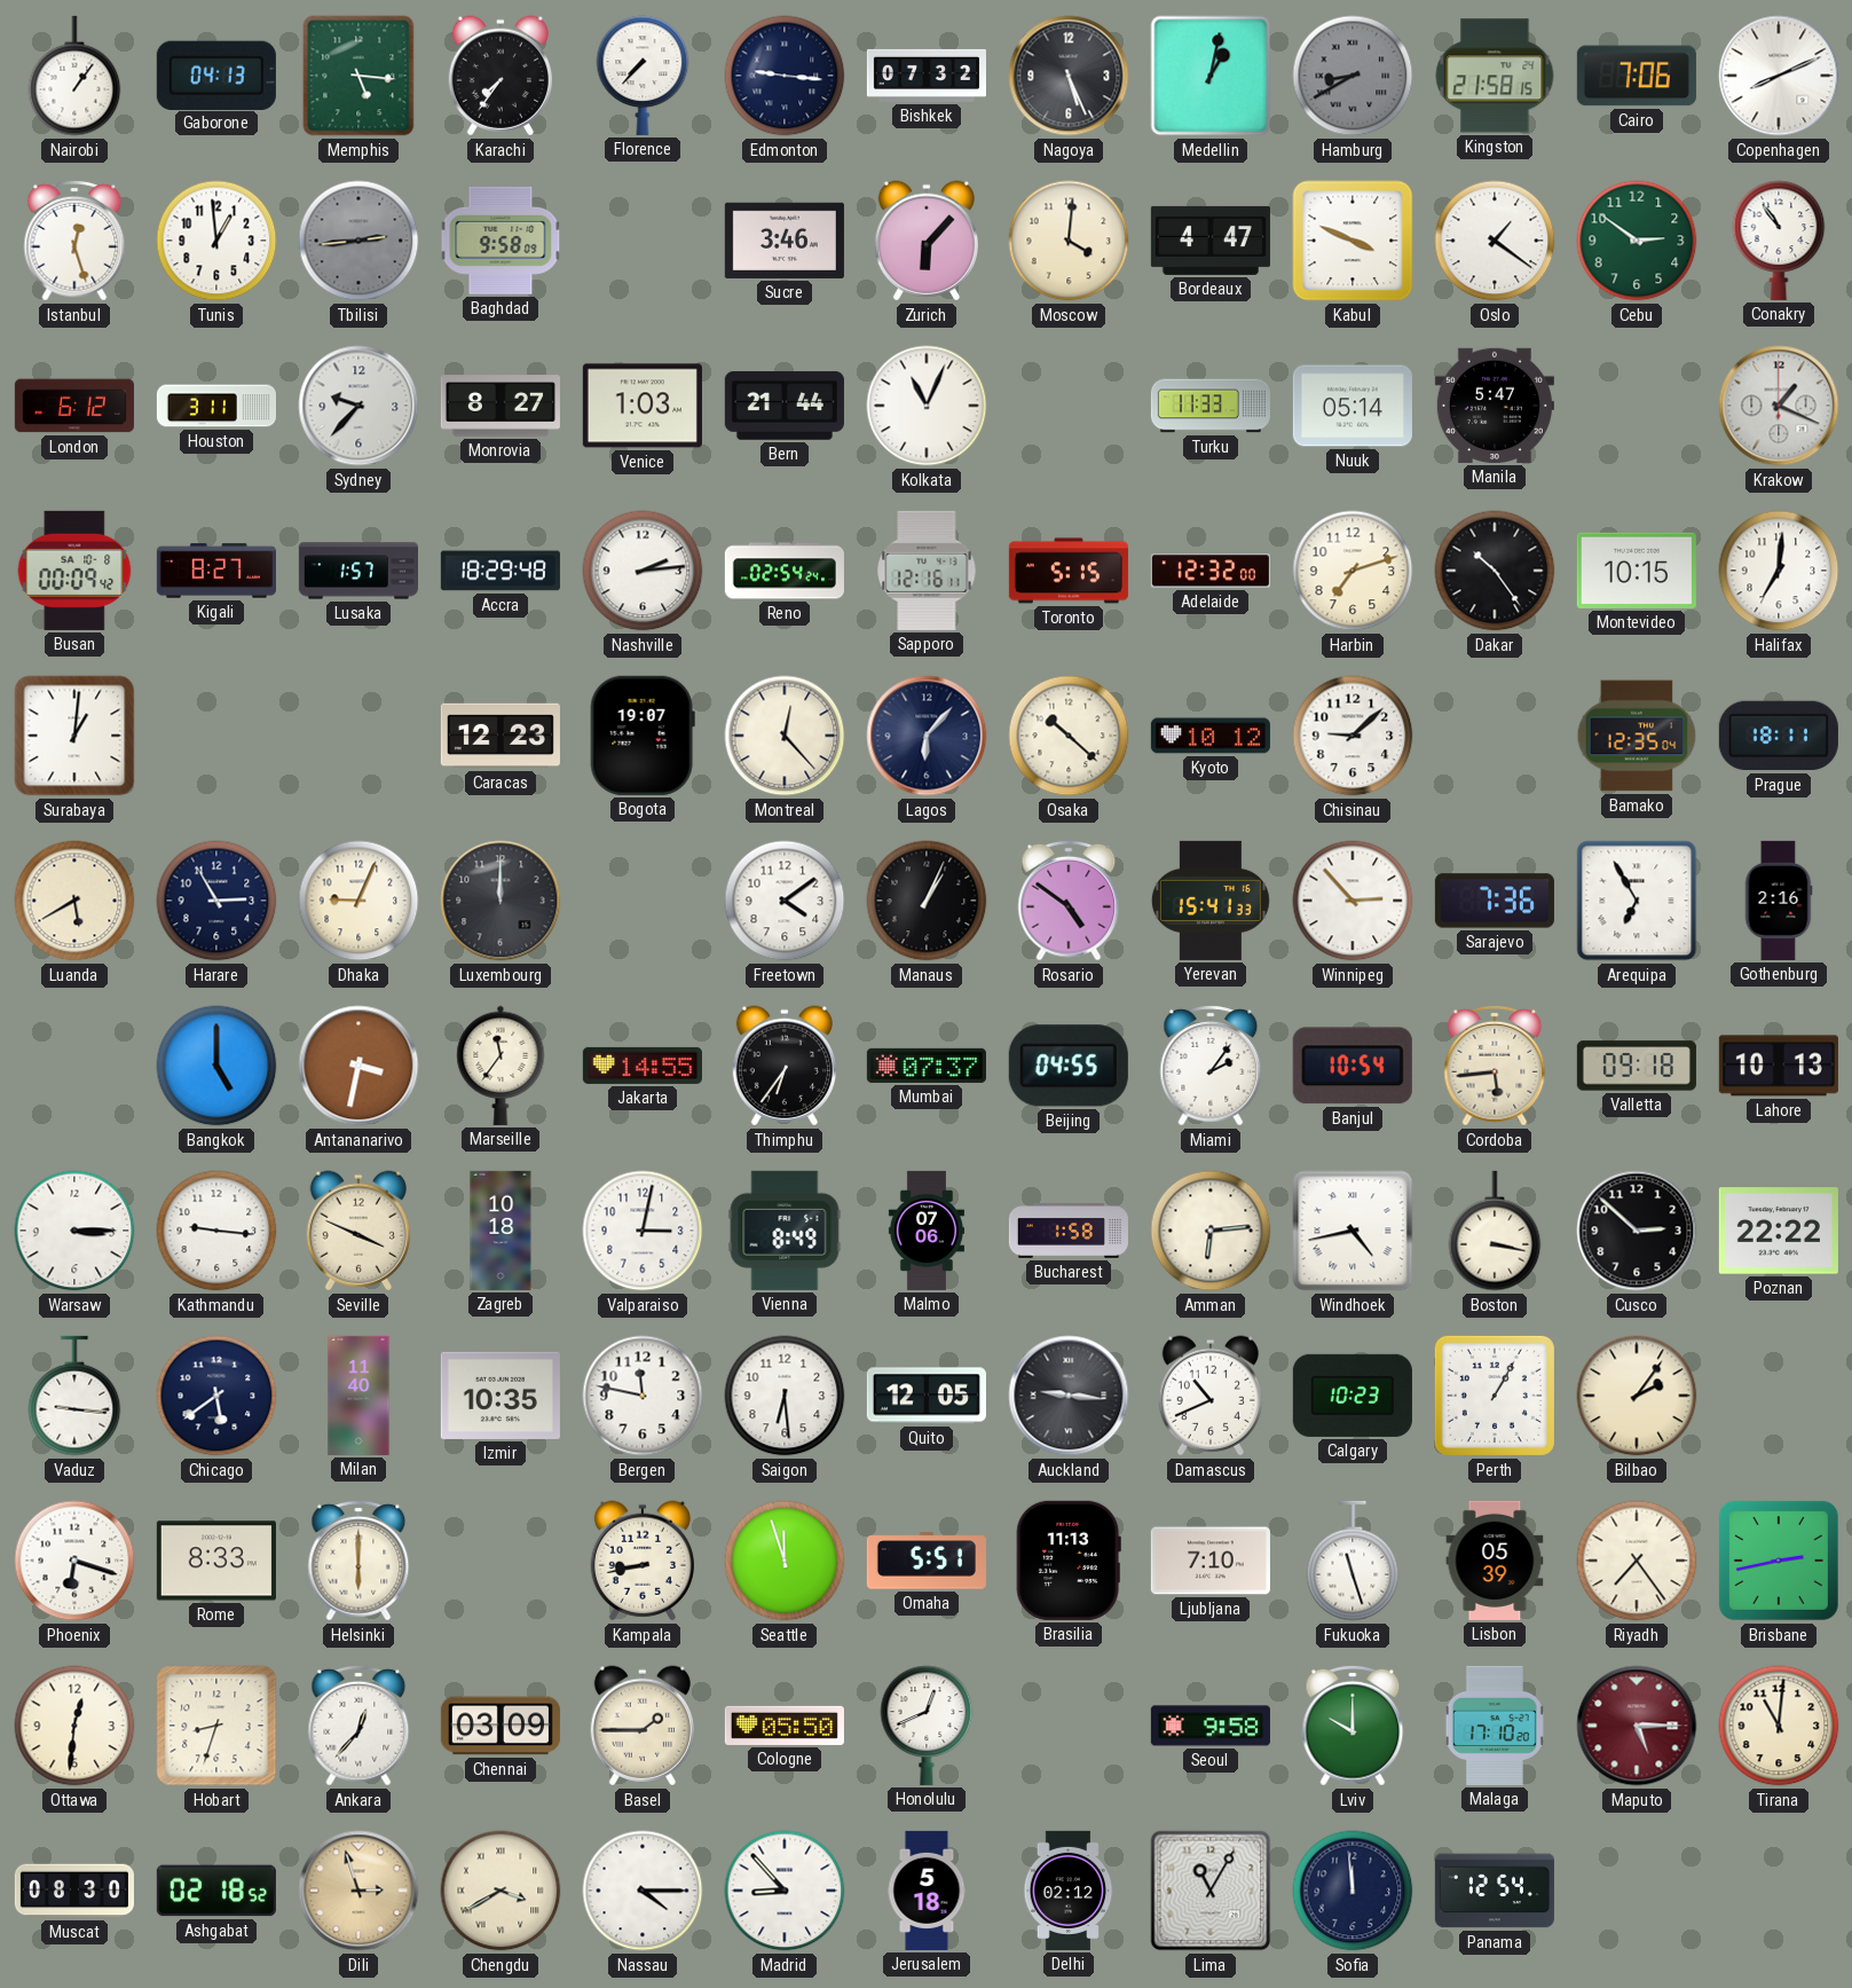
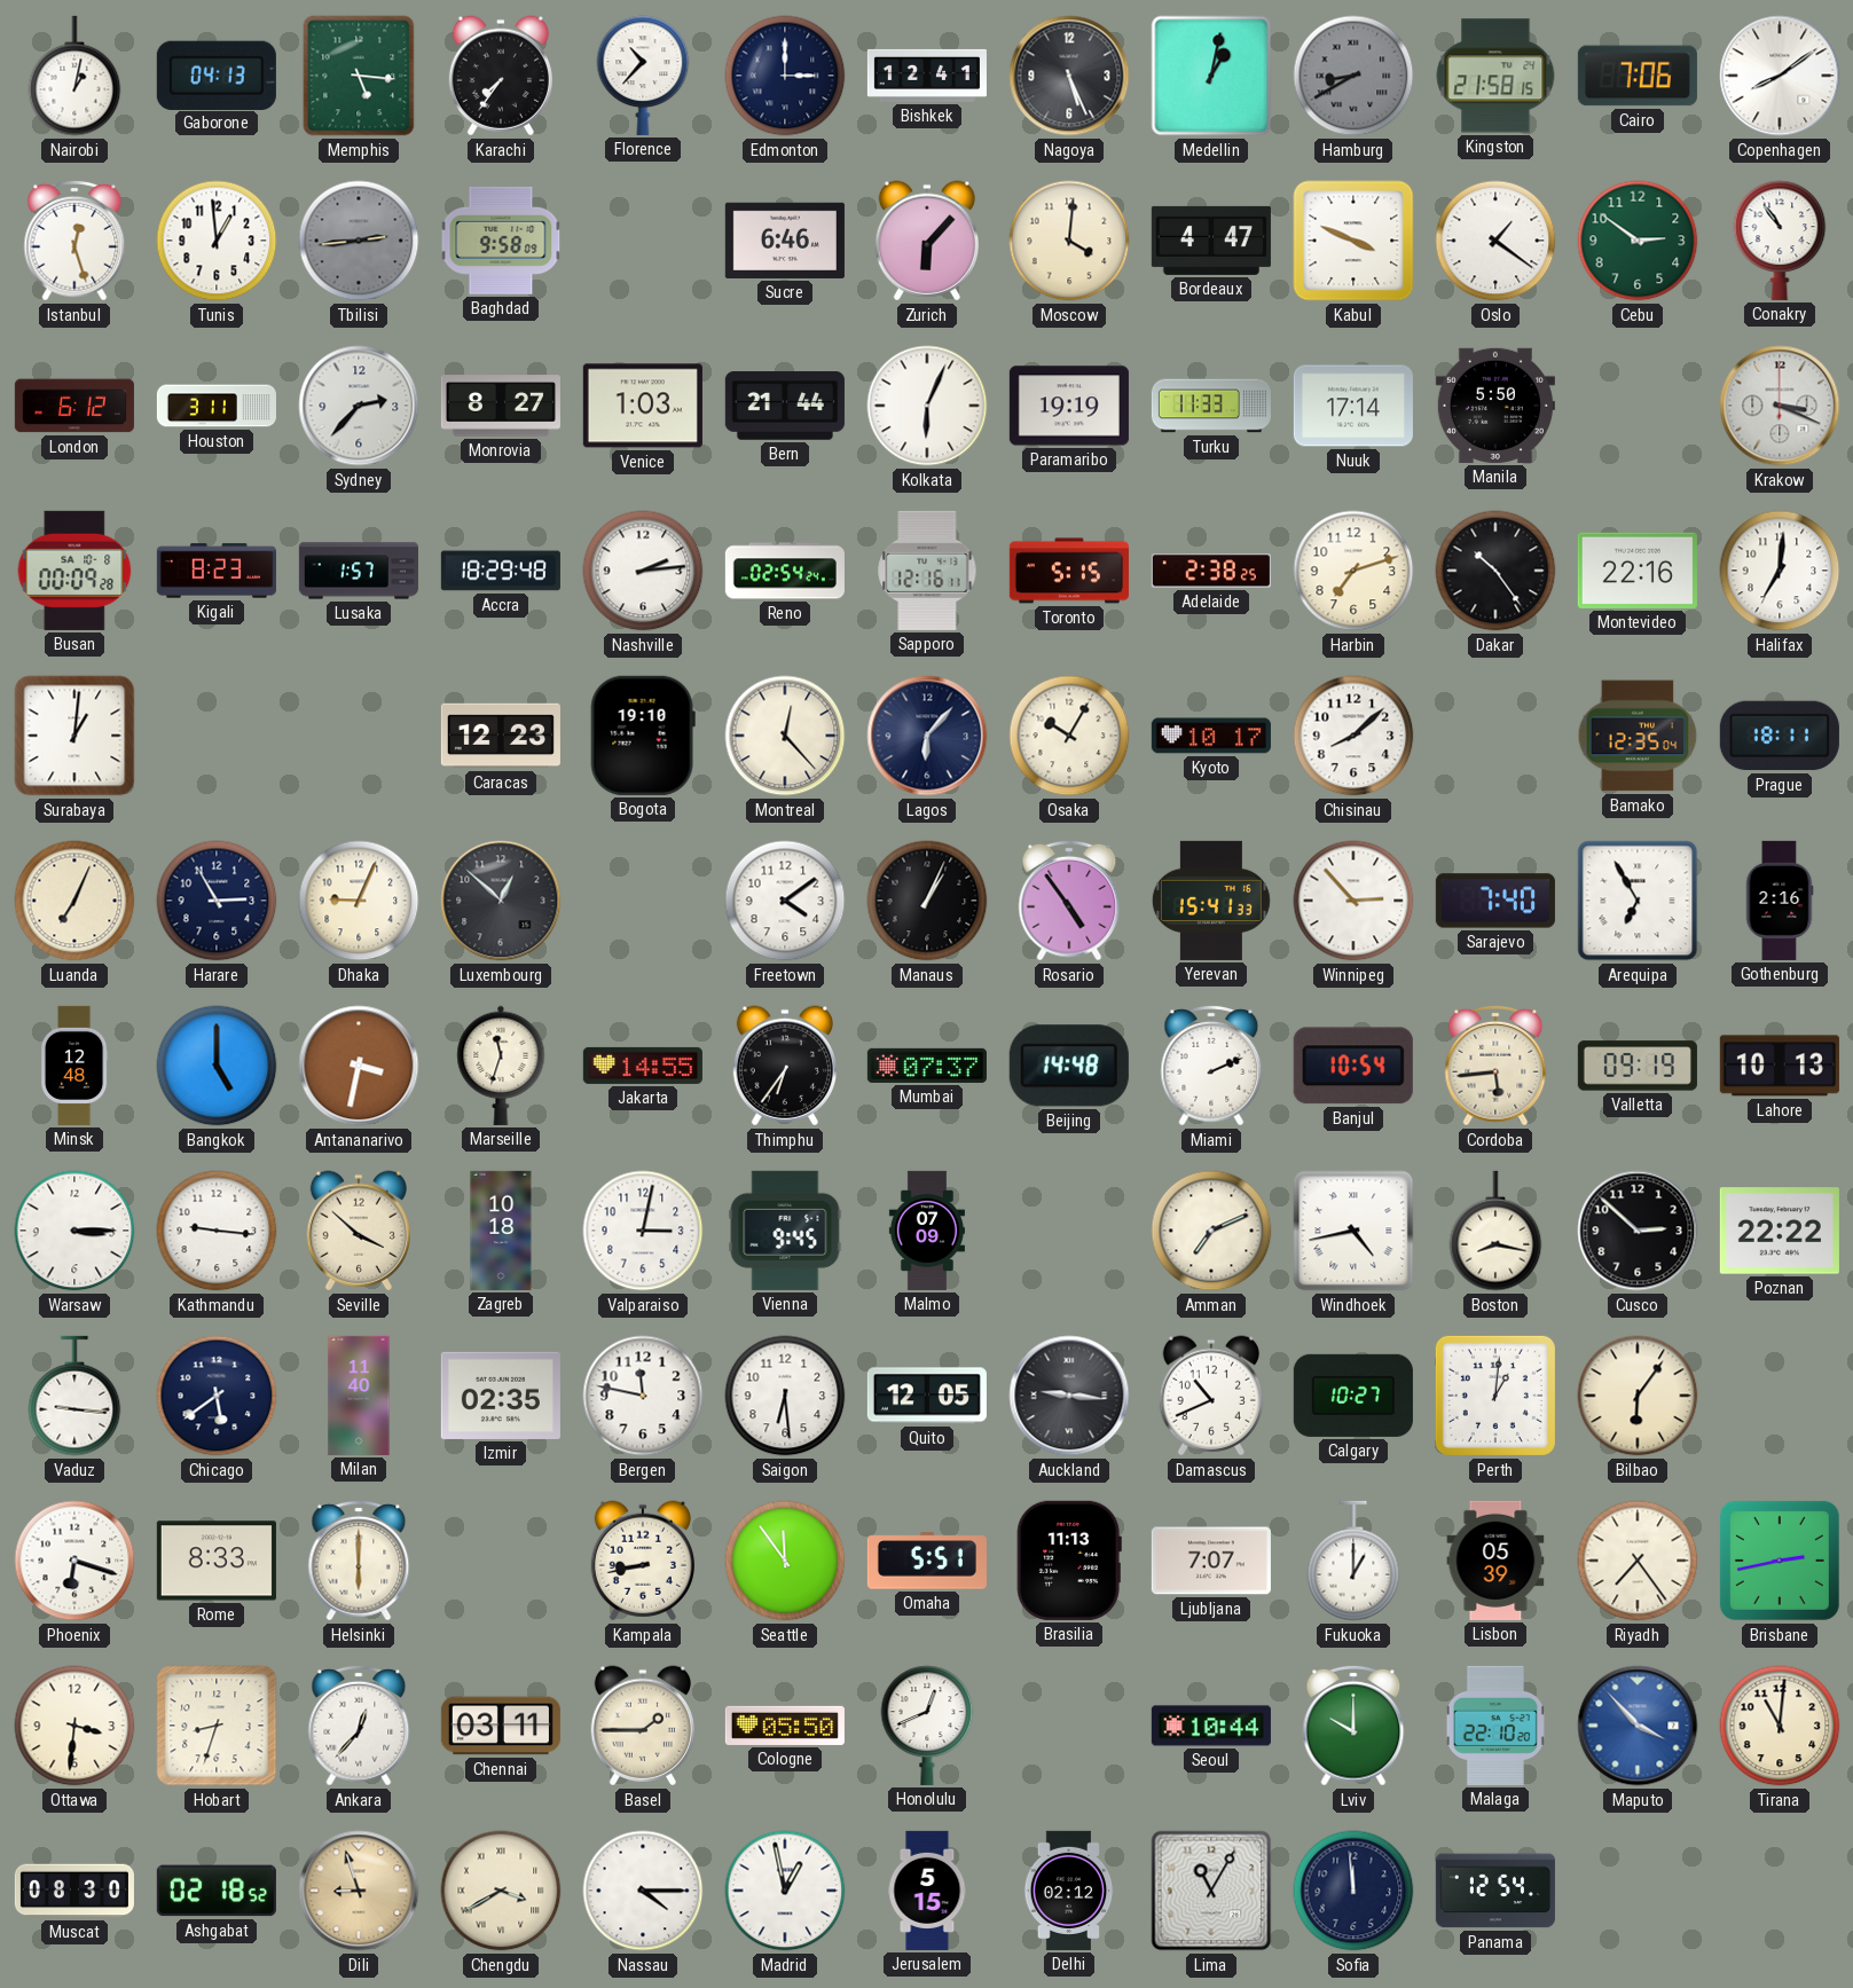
Nairobi: 1:06 -> 1:02 (74, 76)
Florence: 7:37 -> 10:37 (643, 76)
Edmonton: 9:16 -> 3:00 (785, 76)
Bishkek: 07:32 -> 12:41 (927, 76)
Copenhagen: 8:11 -> 8:09 (1780, 76)
Sucre: 3:46 -> 6:46 (785, 241)
Sydney: 9:37 -> 2:37 (359, 406)
Kolkata: 11:04 -> 6:04 (927, 406)
Paramaribo: none -> 19:19 (1069, 406)
Nuuk: 05:14 -> 17:14 (1353, 406)
Manila: 5:47 -> 5:50 (1495, 406)
Krakow: 1:19 -> 3:19 (1780, 406)
Busan: 00:09:42 -> 00:09:28 (74, 571)
Kigali: 8:27 -> 8:23 (217, 571)
Adelaide: 12:32 -> 2:38 (1211, 571)
Montevideo: 10:15 -> 22:16 (1638, 571)
Bogota: 19:07 -> 19:10 (643, 736)
Osaka: 10:22 -> 10:05 (1069, 736)
Kyoto: 10:12 -> 10:17 (1211, 736)
Chisinau: 9:08 -> 8:08 (1353, 736)
Luanda: 5:40 -> 7:04 (74, 901)
Luxembourg: 12:00 -> 12:52 (501, 901)
Rosario: 4:51 -> 4:54 (1069, 901)
Sarajevo: 7:36 -> 7:40 (1495, 901)
Minsk: none -> 12:48 (74, 1066)
Marseille: 11:36 -> 11:33 (501, 1066)
Beijing: 04:55 -> 14:48 (1069, 1066)
Miami: 2:06 -> 2:11 (1211, 1066)
Valletta: 09:18 -> 09:19 (1638, 1066)
Seville: 3:49 -> 3:52 (359, 1231)
Vienna: 8:49 -> 9:45 (785, 1231)
Malmo: 07:06 -> 07:09 (927, 1231)
Bucharest: 1:58 -> none (1069, 1232)
Amman: 6:14 -> 7:11 (1211, 1231)
Boston: 3:17 -> 8:17 (1495, 1231)
Izmir: 10:35 -> 02:35 (501, 1396)
Calgary: 10:23 -> 10:27 (1353, 1396)
Perth: 1:05 -> 1:01 (1495, 1396)
Bilbao: 2:06 -> 6:06 (1638, 1396)
Seattle: 11:57 -> 11:54 (785, 1561)
Ljubljana: 7:10 -> 7:07 (1211, 1561)
Fukuoka: 11:27 -> 1:00 (1353, 1561)
Ottawa: 12:31 -> 3:31 (74, 1726)
Chennai: 03:09 -> 03:11 (501, 1726)
Seoul: 9:58 -> 10:44 (1211, 1726)
Malaga: 17:10 -> 22:10 (1495, 1726)
Maputo: 5:15 -> 3:53 (1638, 1726)
Maputo dial: burgundy -> blue (1638, 1726)
Dili: 2:57 -> 8:57 (359, 1891)
Madrid: 8:53 -> 12:58 (785, 1891)
Jerusalem: 5:18 -> 5:15 (927, 1891)
